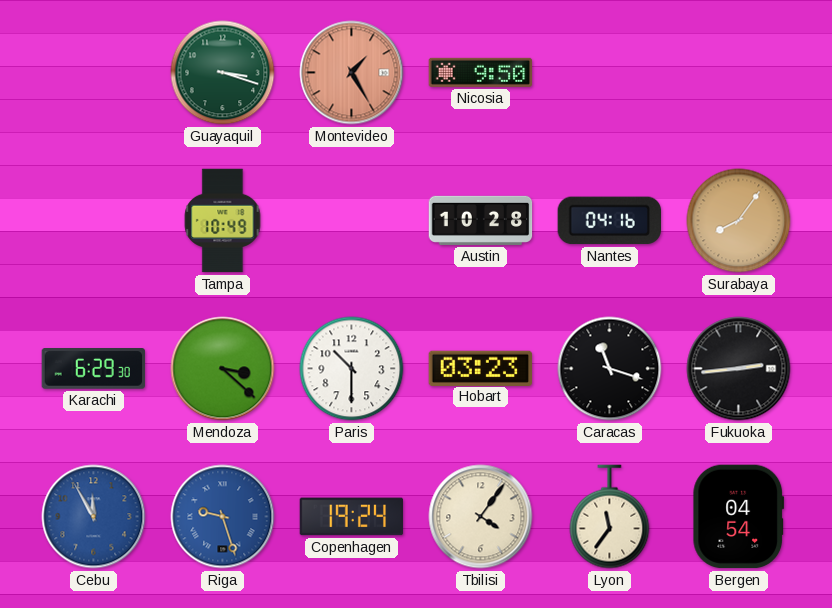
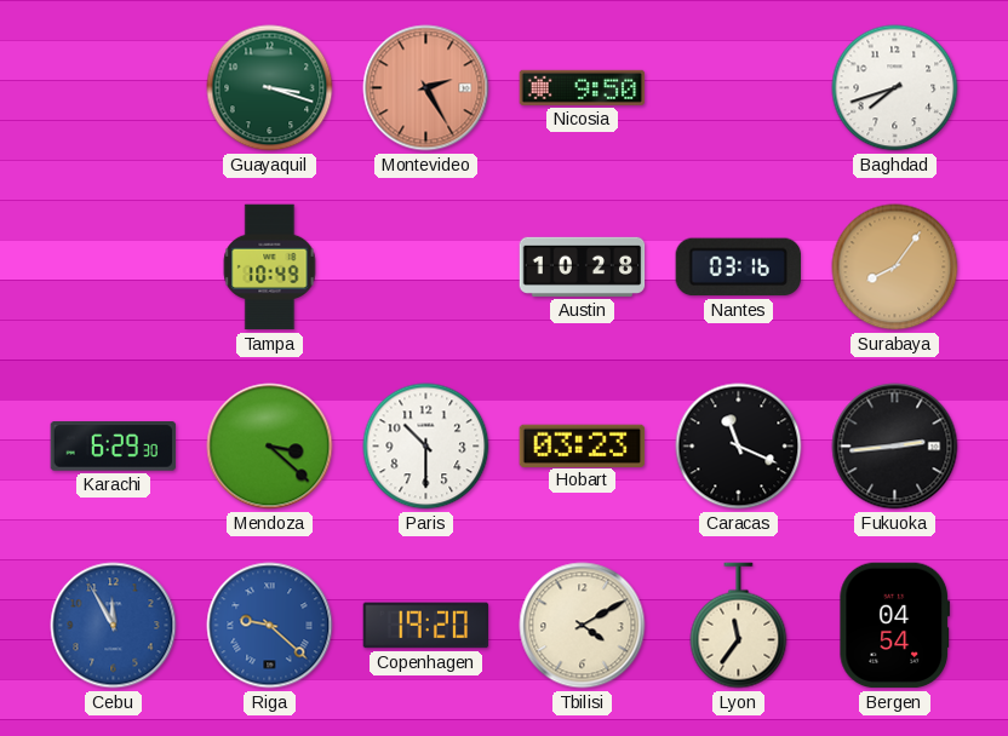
Montevideo: 1:25 -> 2:25 (426, 88)
Baghdad: none -> 7:42 (895, 88)
Nantes: 04:16 -> 03:16 (738, 268)
Caracas: 11:18 -> 11:19 (739, 447)
Riga: 9:27 -> 9:22 (270, 626)
Copenhagen: 19:24 -> 19:20 (426, 626)
Tbilisi: 4:06 -> 4:10 (583, 626)
